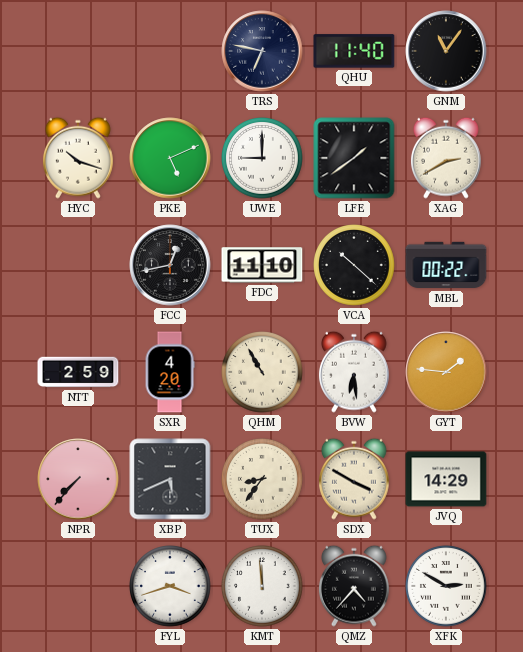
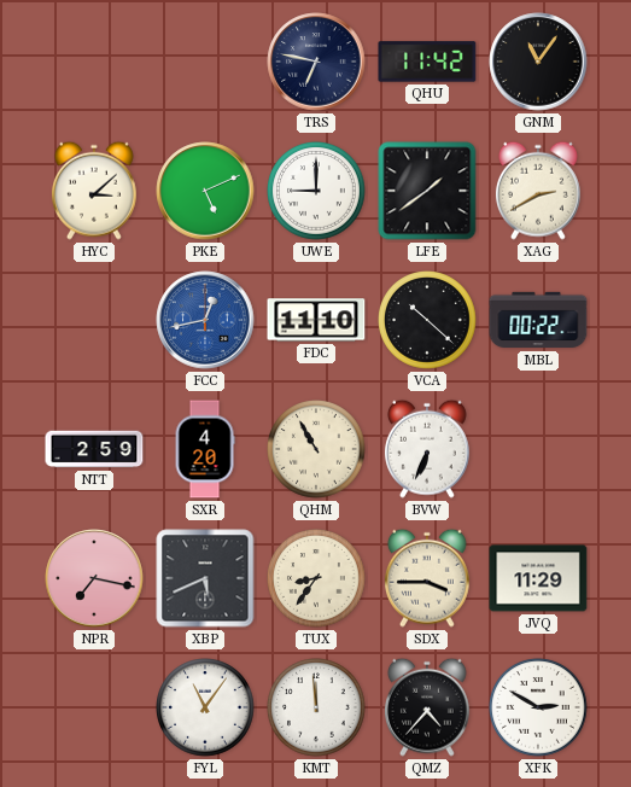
QHU: 11:40 -> 11:42 (427, 62)
HYC: 10:18 -> 3:08 (94, 191)
FCC dial: black -> blue (205, 320)
BVW: 6:29 -> 6:34 (427, 449)
GYT: 1:46 -> none (446, 372)
NPR: 7:37 -> 7:17 (94, 578)
SDX: 3:50 -> 3:45 (427, 578)
JVQ: 14:29 -> 11:29 (538, 578)
FYL: 3:42 -> 11:06 (206, 709)
